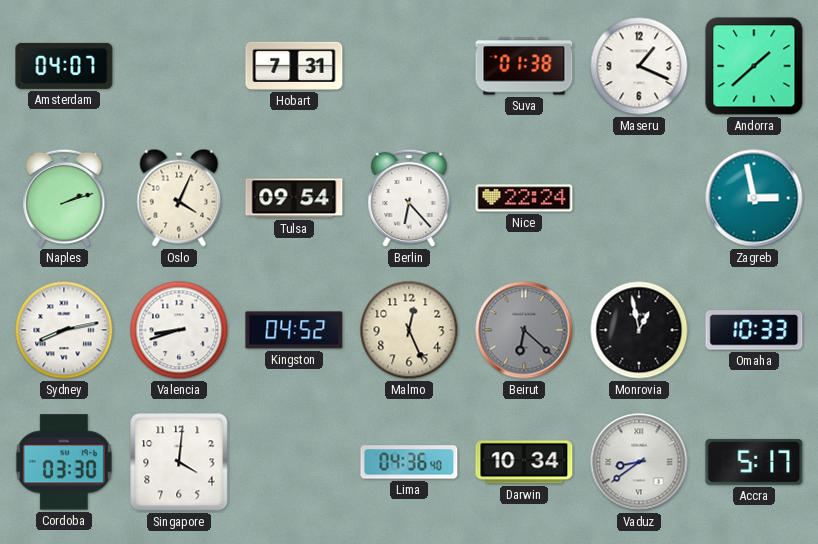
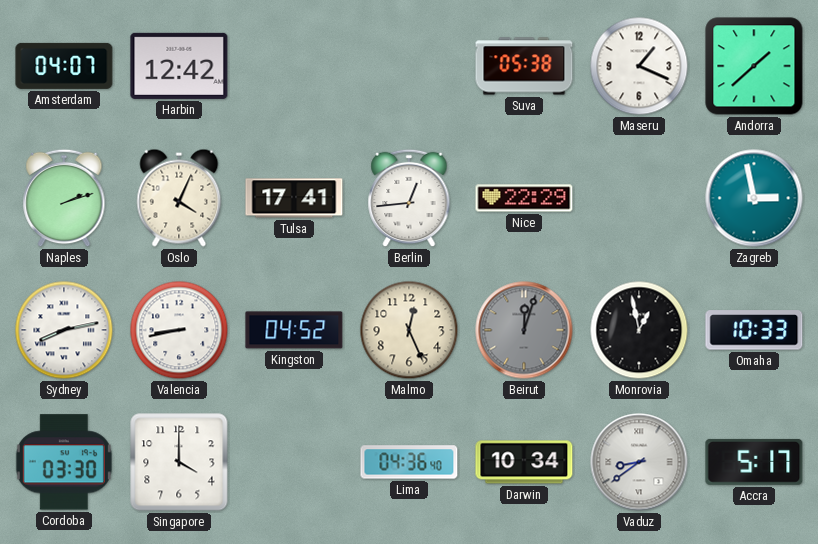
Harbin: none -> 12:42 (179, 66)
Hobart: 7:31 -> none (294, 66)
Suva: 01:38 -> 05:38 (524, 66)
Tulsa: 09:54 -> 17:41 (294, 198)
Berlin: 6:23 -> 12:44 (409, 198)
Nice: 22:24 -> 22:29 (524, 198)
Valencia: 8:42 -> 8:43 (179, 330)
Beirut: 6:22 -> 12:03 (524, 330)
Singapore: 4:01 -> 4:00 (179, 462)
